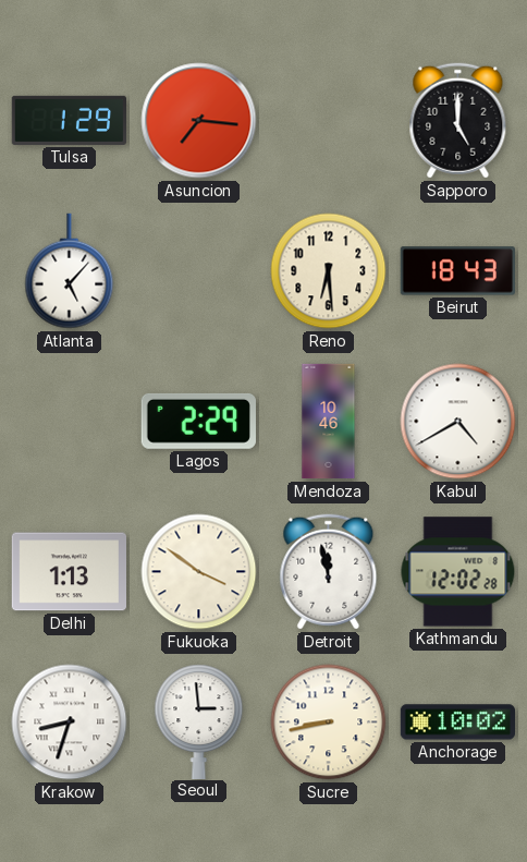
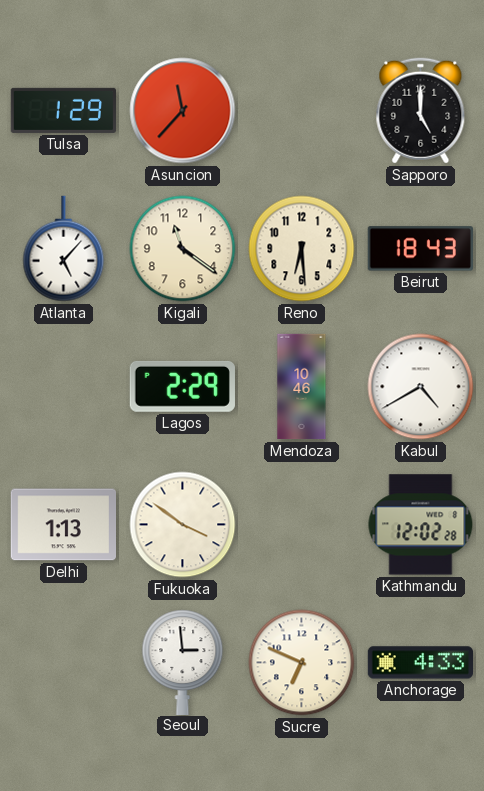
Asuncion: 7:16 -> 11:37 (183, 111)
Kigali: none -> 11:21 (183, 249)
Detroit: 11:58 -> none (329, 572)
Krakow: 8:33 -> none (70, 723)
Sucre: 8:43 -> 6:49 (302, 663)
Anchorage: 10:02 -> 4:33 (420, 663)
